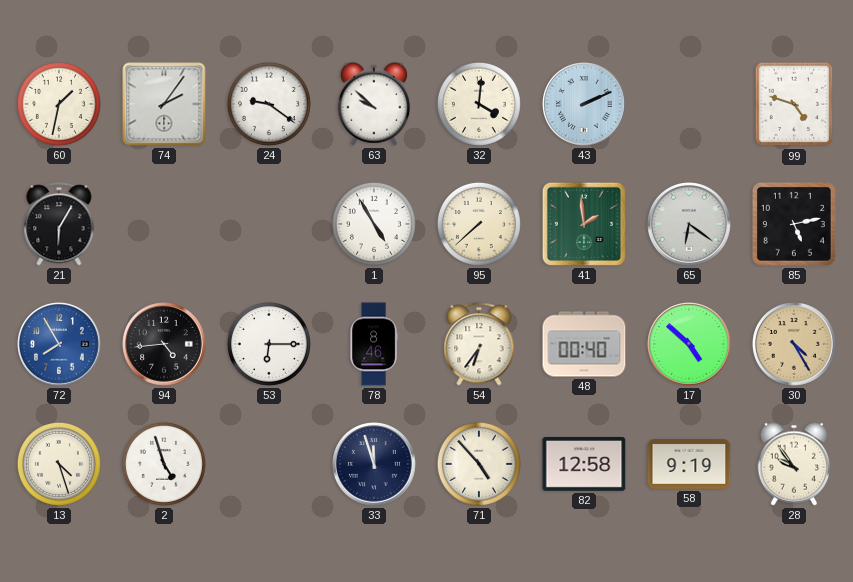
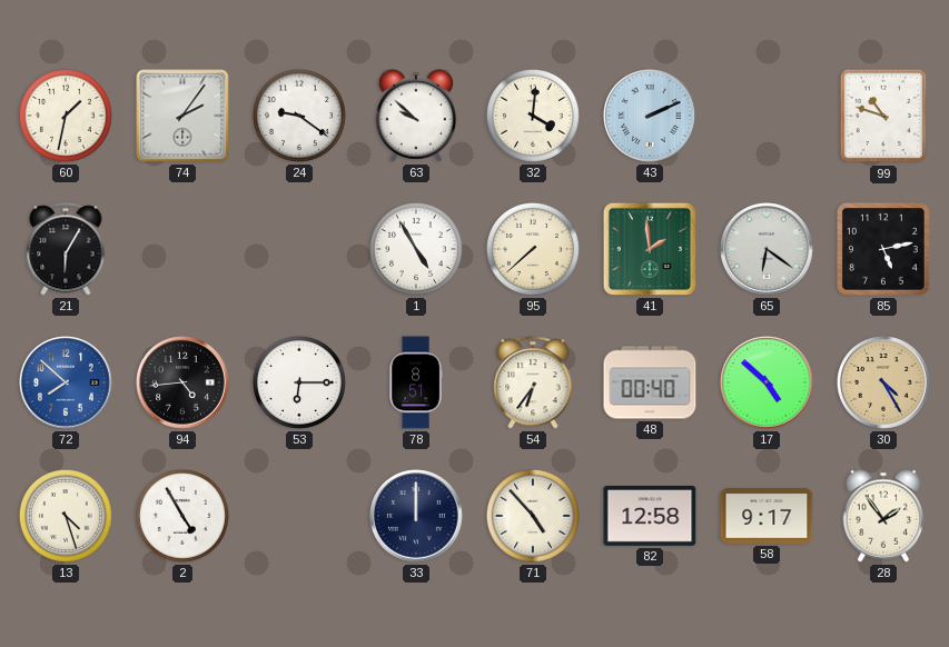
99: 4:48 -> 10:48 (883, 116)
72: 7:55 -> 7:52 (67, 384)
78: 8:46 -> 8:51 (416, 382)
2: 4:57 -> 4:55 (182, 516)
33: 11:57 -> 12:00 (417, 517)
58: 9:19 -> 9:17 (767, 516)
28: 9:54 -> 1:54 (883, 516)
